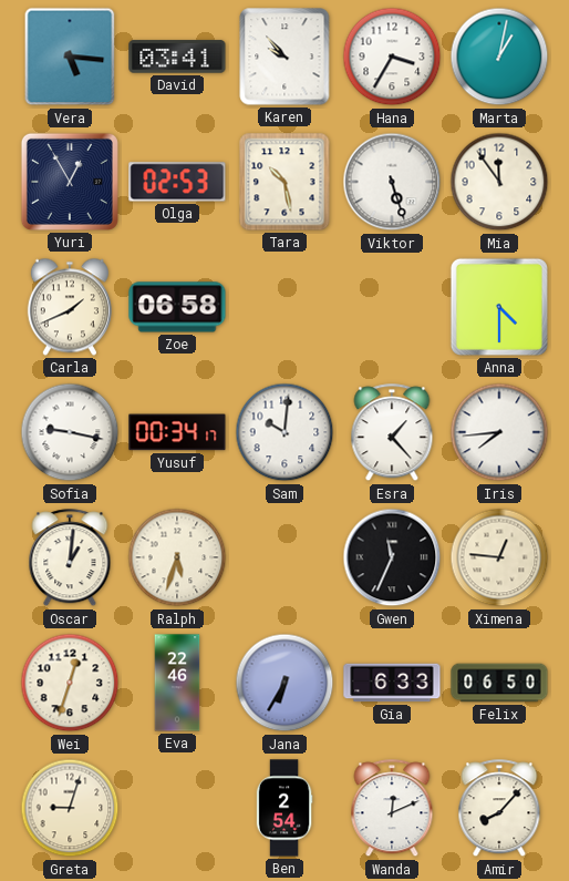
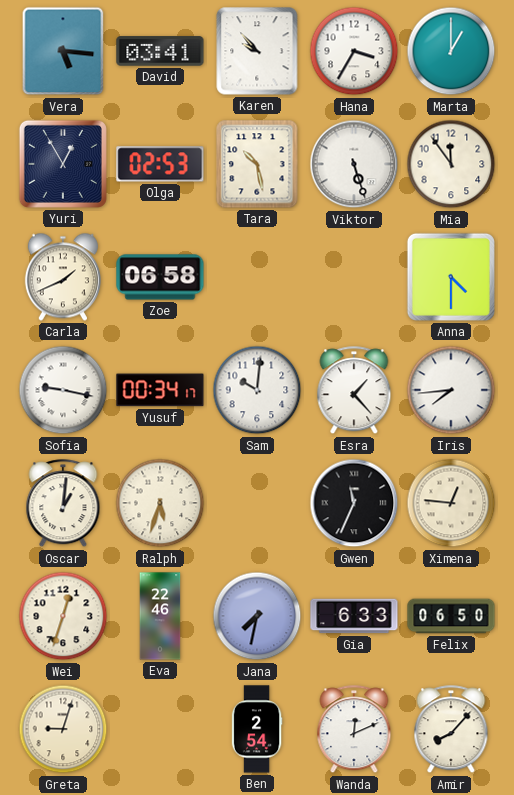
Marta: 1:02 -> 1:00 (451, 51)
Jana: 6:35 -> 7:32 (257, 616)
